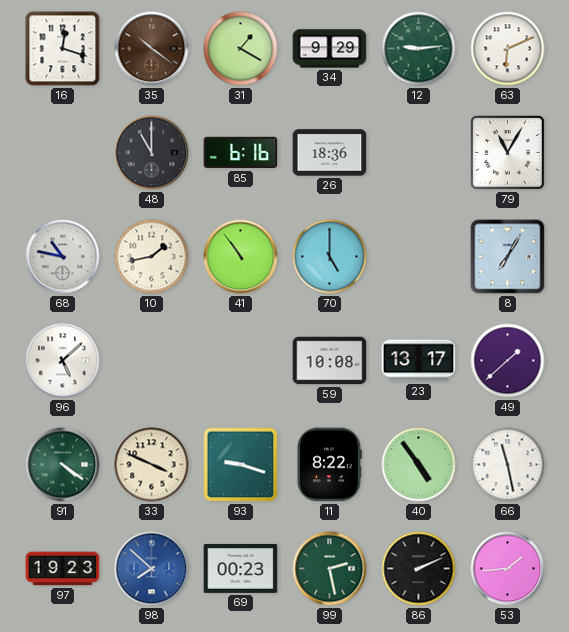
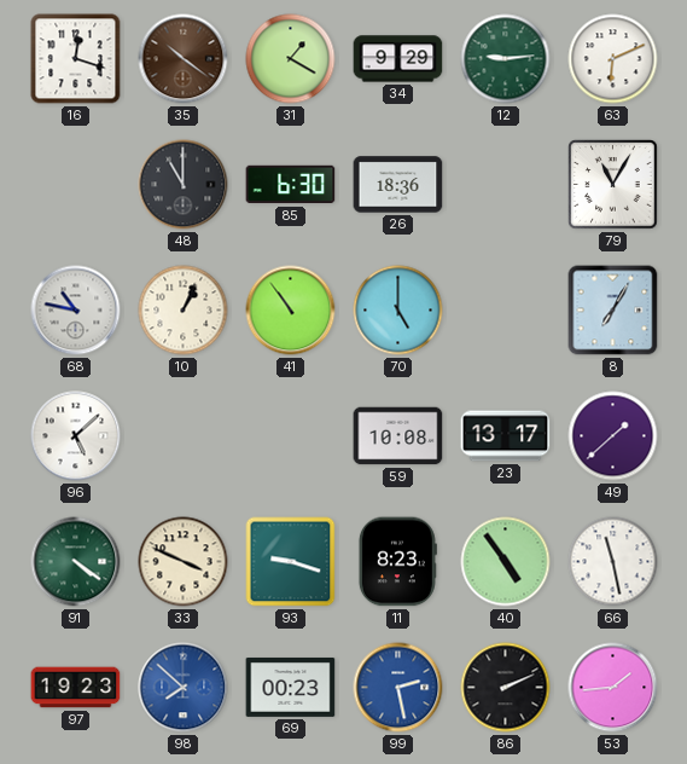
85: 6:16 -> 6:30 (291, 185)
10: 1:43 -> 1:04 (184, 311)
11: 8:22 -> 8:23 (397, 562)
99 dial: green -> blue (398, 688)
